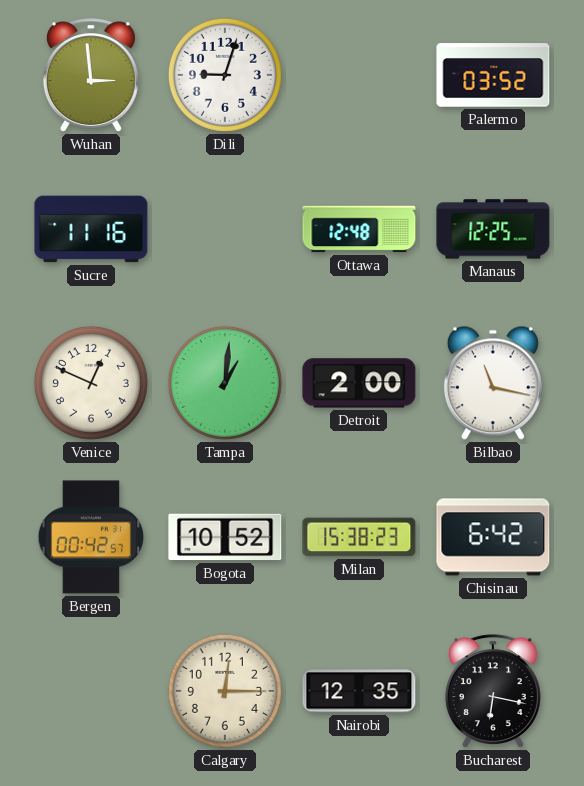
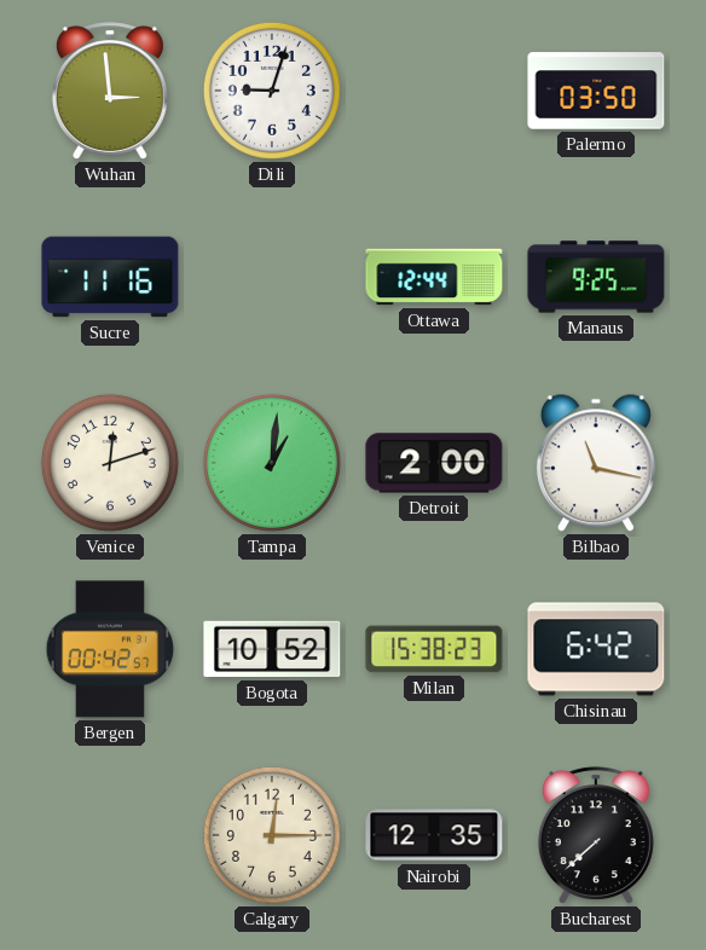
Palermo: 03:52 -> 03:50 (596, 91)
Ottawa: 12:48 -> 12:44 (434, 277)
Manaus: 12:25 -> 9:25 (596, 277)
Venice: 12:49 -> 12:12 (110, 463)
Bucharest: 6:17 -> 7:38 (596, 835)
